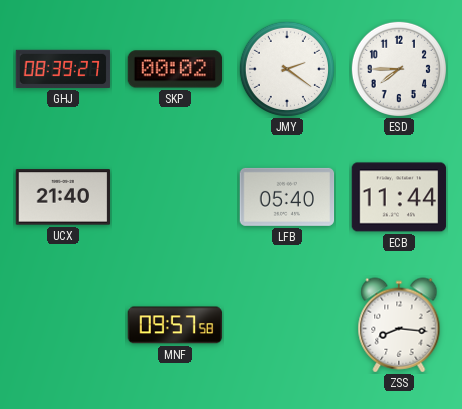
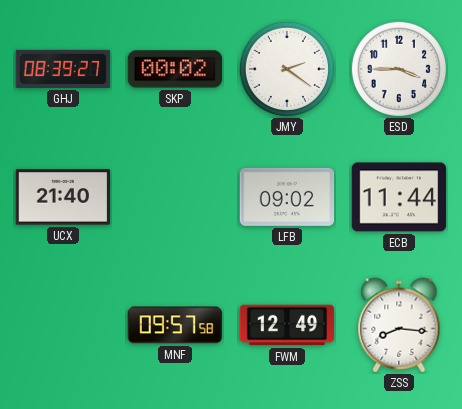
ESD: 7:45 -> 3:45 (399, 69)
LFB: 05:40 -> 09:02 (287, 197)
FWM: none -> 12:49 (287, 325)
